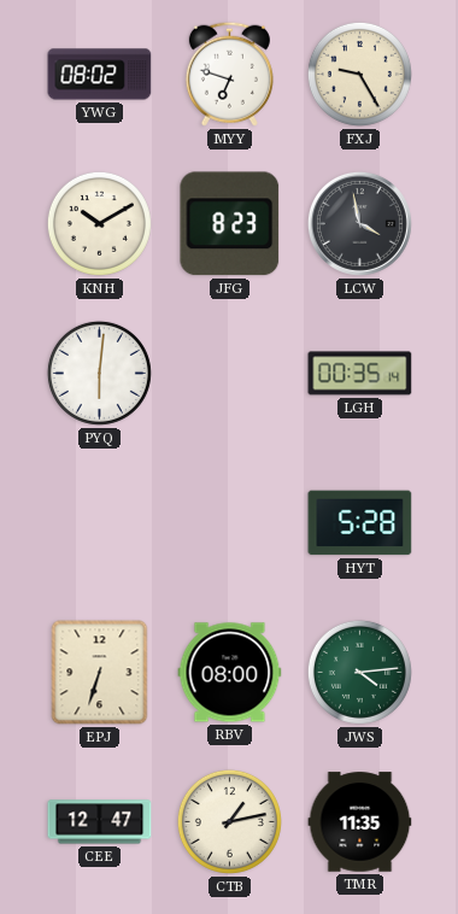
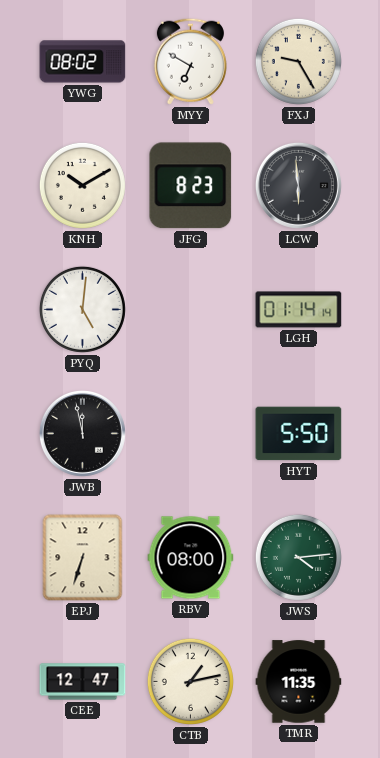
MYY: 6:48 -> 6:50 (190, 61)
LCW: 3:58 -> 5:59 (298, 185)
PYQ: 6:01 -> 5:01 (82, 309)
LGH: 00:35 -> 01:14 (299, 310)
JWB: none -> 11:58 (82, 433)
HYT: 5:28 -> 5:50 (299, 434)
